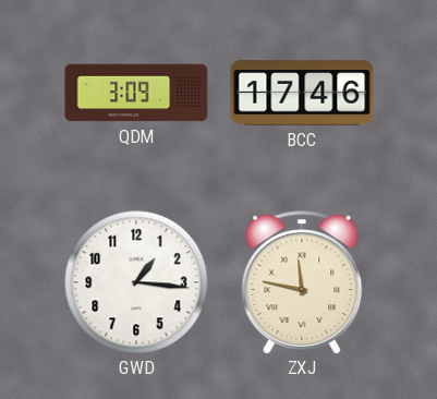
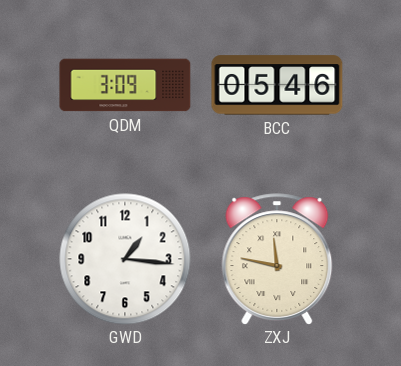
BCC: 17:46 -> 05:46 (277, 85)
